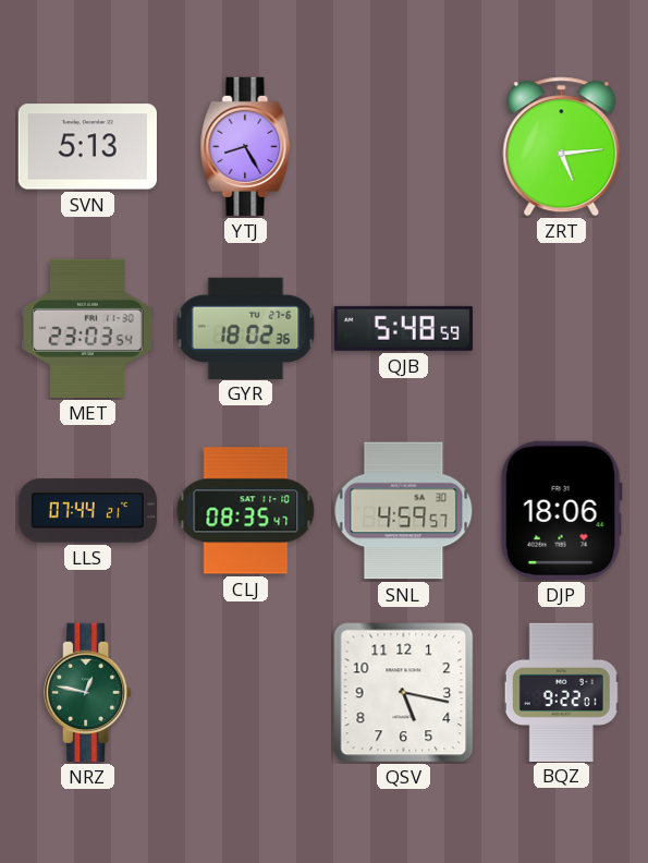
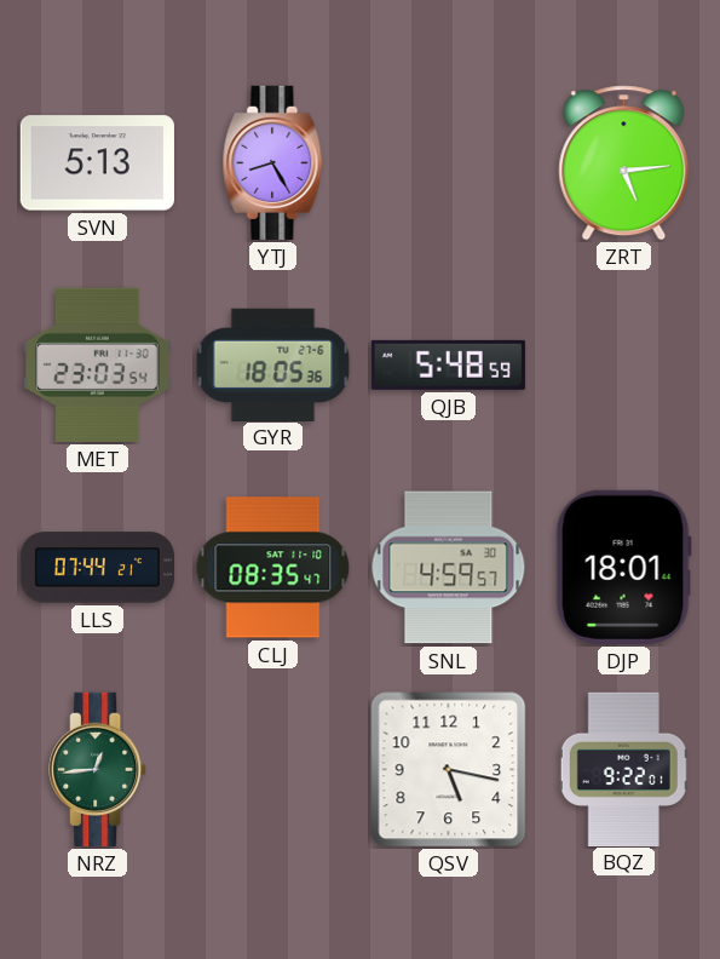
GYR: 18:02 -> 18:05 (273, 364)
DJP: 18:06 -> 18:01 (623, 567)
NRZ: 12:47 -> 12:44 (98, 769)
